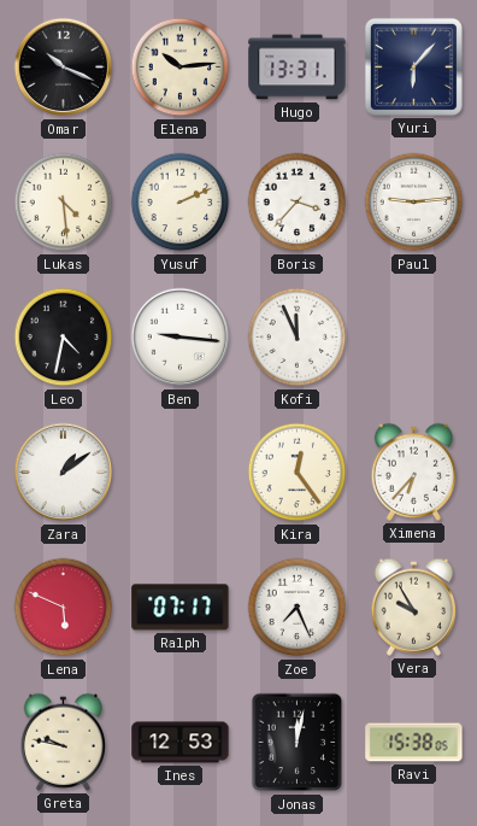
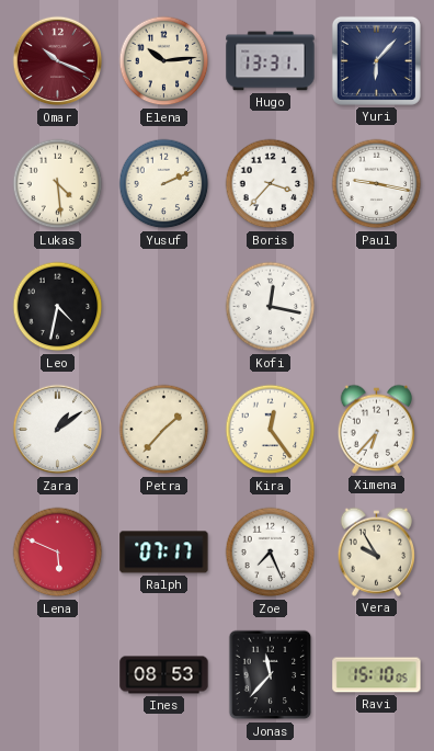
Omar dial: black -> burgundy (58, 61)
Paul: 9:14 -> 9:17 (377, 184)
Ben: 9:16 -> none (181, 338)
Kofi: 11:56 -> 12:17 (271, 307)
Petra: none -> 1:37 (164, 430)
Greta: 9:47 -> none (63, 742)
Ines: 12:53 -> 08:53 (164, 675)
Jonas: 12:02 -> 11:37 (271, 675)
Ravi: 15:38 -> 15:10 (377, 675)
